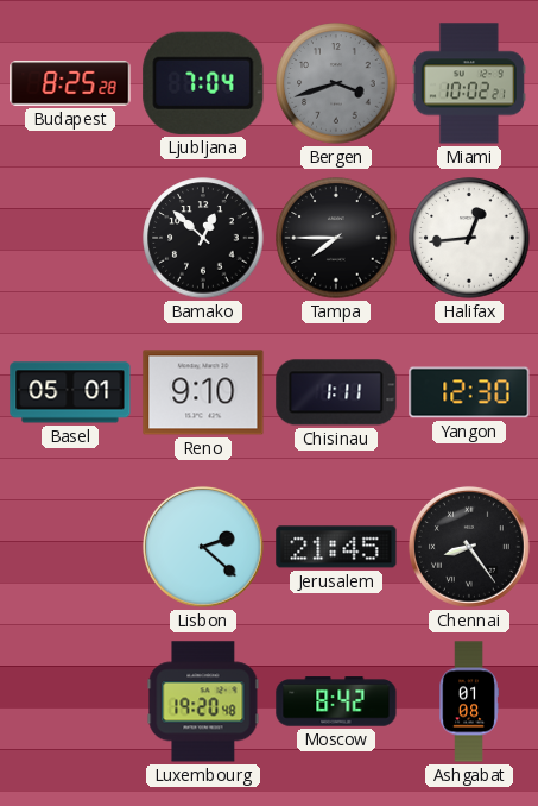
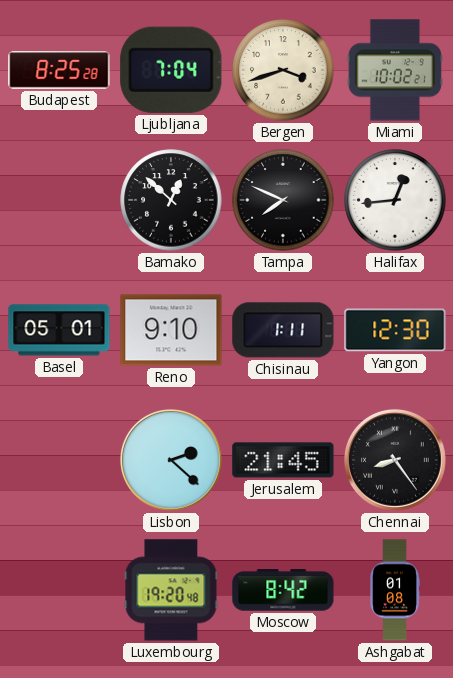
Bergen dial: grey -> cream (283, 70)
Tampa: 7:45 -> 7:49 (283, 200)
